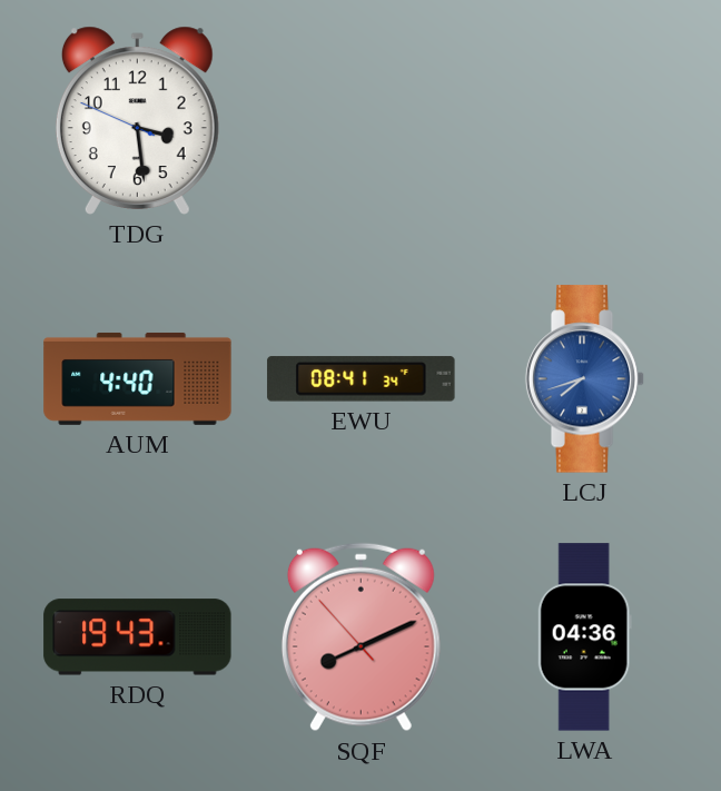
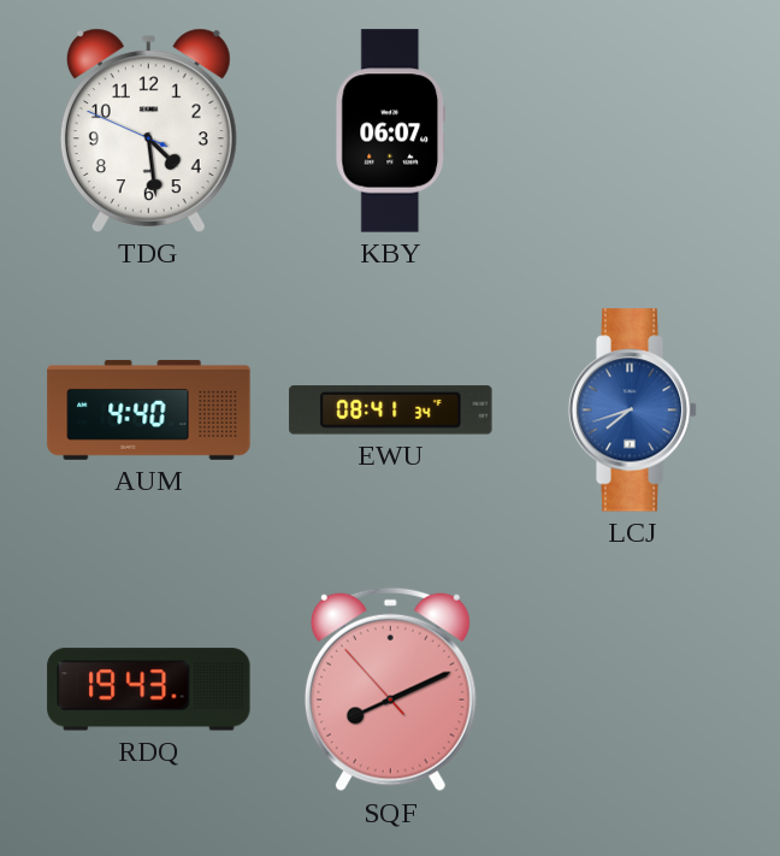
TDG: 3:28 -> 4:28 (148, 130)
KBY: none -> 06:07 (391, 131)
LWA: 04:36 -> none (584, 637)
